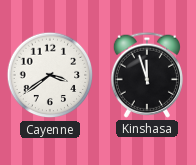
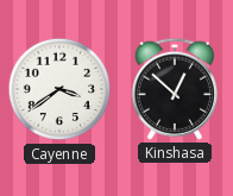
Kinshasa: 11:57 -> 12:52 (175, 89)
